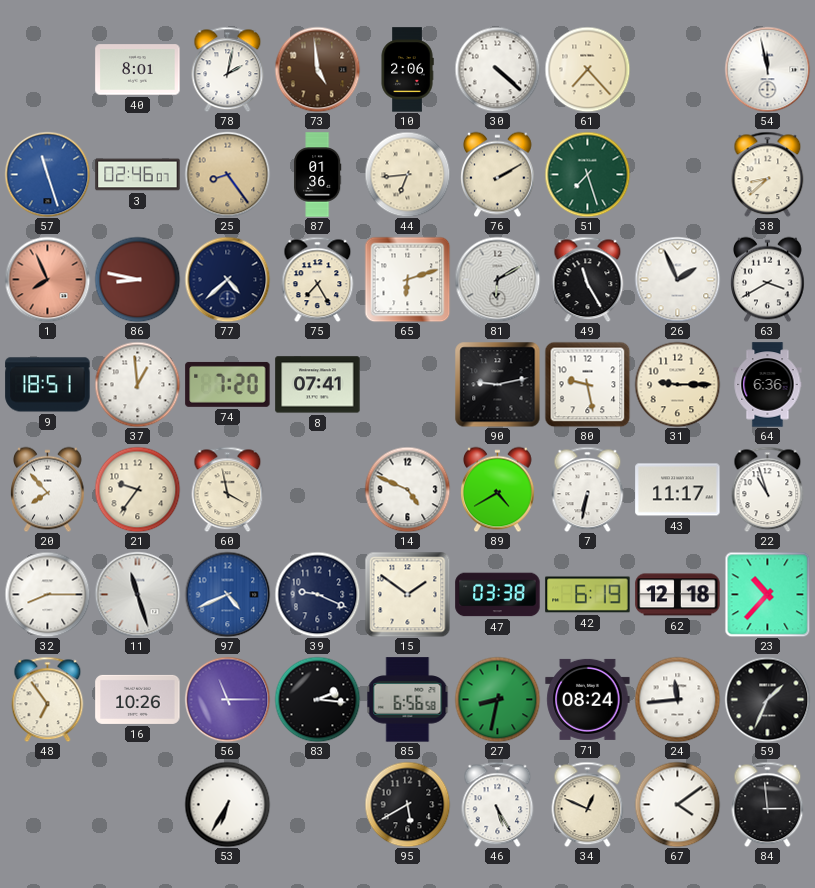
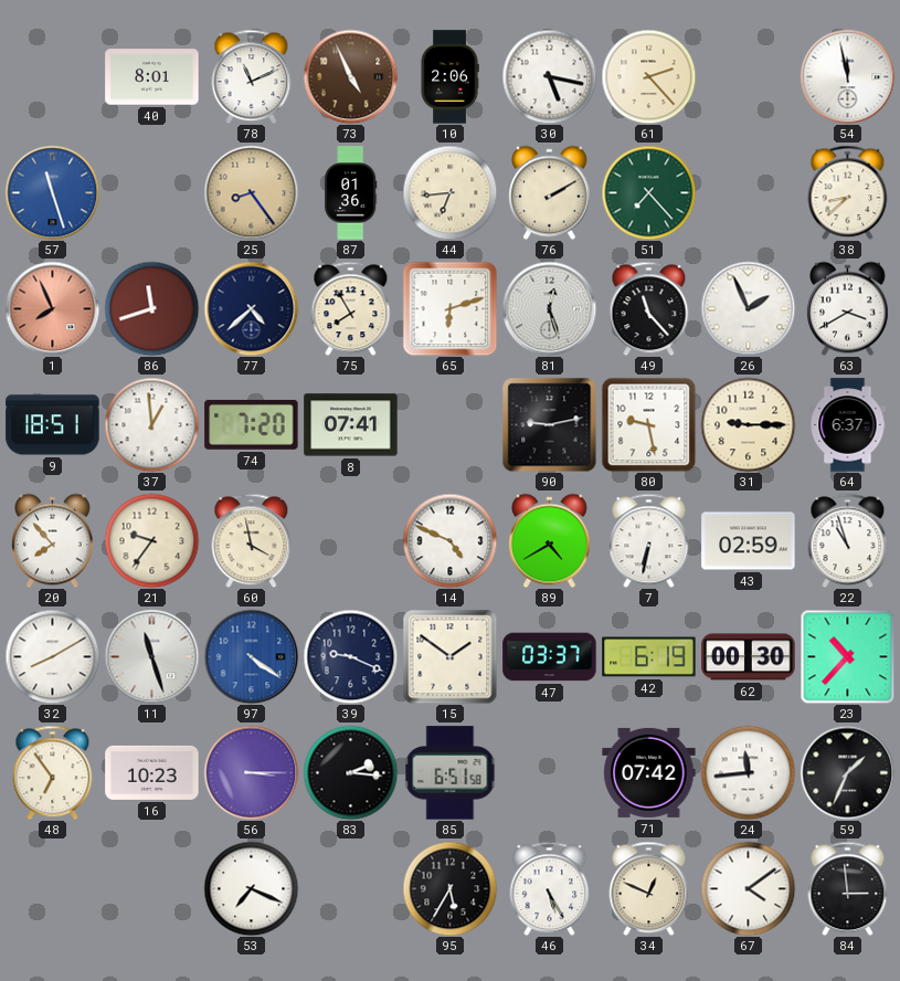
78: 2:02 -> 11:11 (252, 76)
73: 4:59 -> 4:56 (350, 76)
30: 4:22 -> 5:17 (549, 76)
61: 7:23 -> 2:23 (648, 76)
3: 02:46 -> none (138, 175)
51: 7:27 -> 7:23 (648, 192)
86: 8:47 -> 11:42 (151, 308)
75: 7:25 -> 7:55 (351, 308)
81: 6:10 -> 12:27 (549, 308)
49: 11:25 -> 11:23 (649, 308)
64: 6:36 -> 6:37 (848, 425)
43: 11:17 -> 02:59 (749, 541)
32: 8:15 -> 8:10 (52, 656)
97: 4:41 -> 4:21 (251, 656)
47: 03:38 -> 03:37 (550, 657)
62: 12:18 -> 00:30 (749, 657)
16: 10:26 -> 10:23 (152, 772)
56: 11:15 -> 3:15 (251, 772)
85: 6:56 -> 6:51 (451, 773)
27: 8:32 -> none (497, 699)
71: 08:24 -> 07:42 (649, 772)
53: 6:35 -> 7:19 (251, 888)
95: 5:40 -> 5:35 (449, 888)
